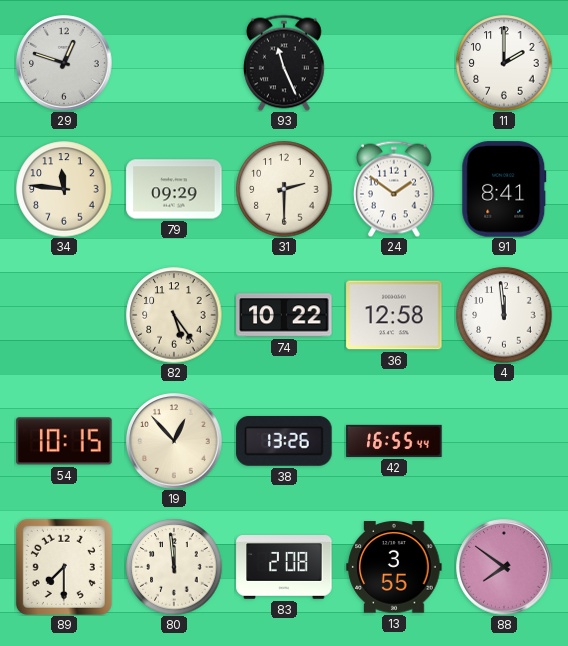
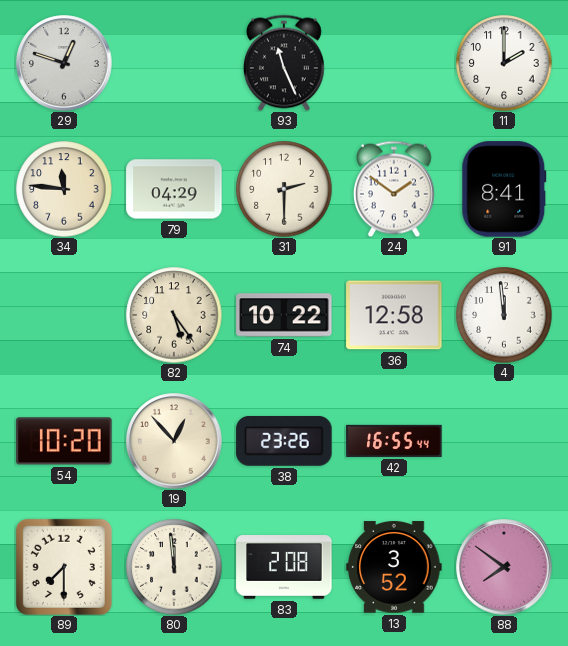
79: 09:29 -> 04:29 (174, 189)
54: 10:15 -> 10:20 (64, 441)
38: 13:26 -> 23:26 (284, 441)
13: 3:55 -> 3:52 (394, 567)
